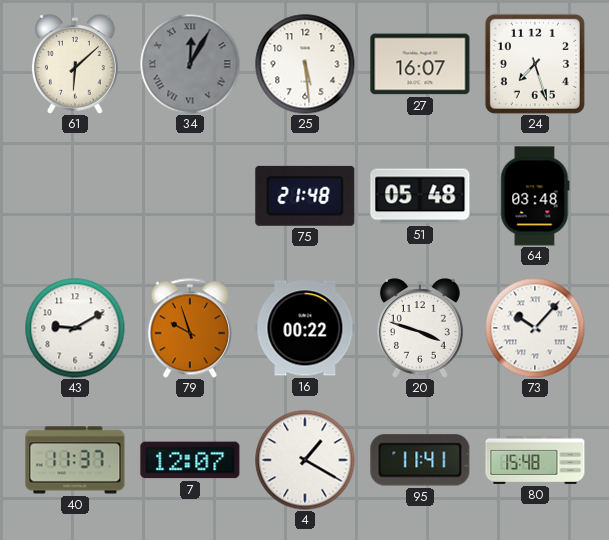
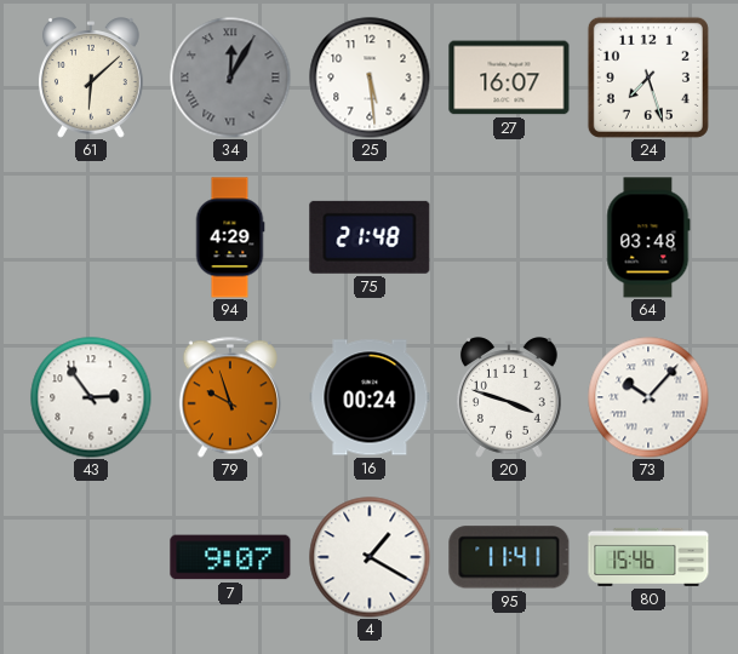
94: none -> 4:29 (230, 237)
51: 05:48 -> none (420, 196)
43: 9:10 -> 2:54 (91, 397)
16: 00:22 -> 00:24 (370, 397)
40: 11:37 -> none (75, 460)
7: 12:07 -> 9:07 (230, 557)
80: 15:48 -> 15:46 (648, 557)
